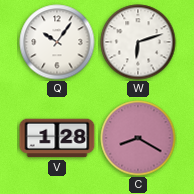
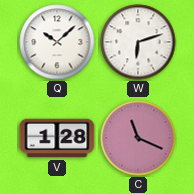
Q: 10:06 -> 10:08 (57, 42)
C: 8:20 -> 11:19 (138, 138)
